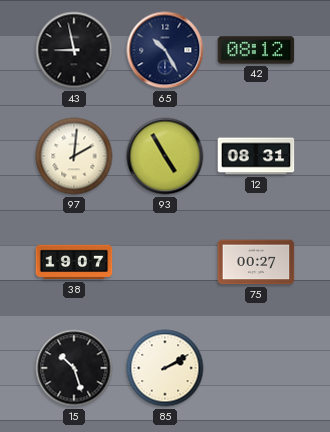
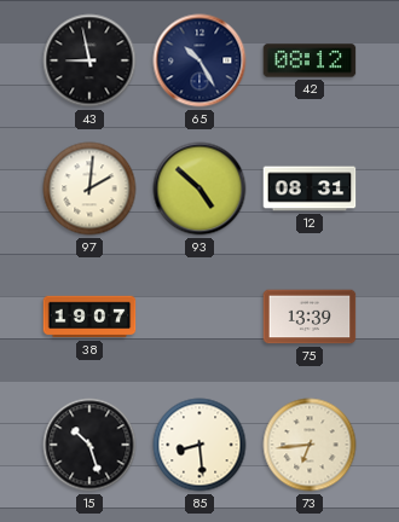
93: 4:55 -> 4:52 (199, 188)
75: 00:27 -> 13:39 (310, 317)
85: 2:10 -> 8:29 (199, 445)
73: none -> 6:44 (310, 445)
